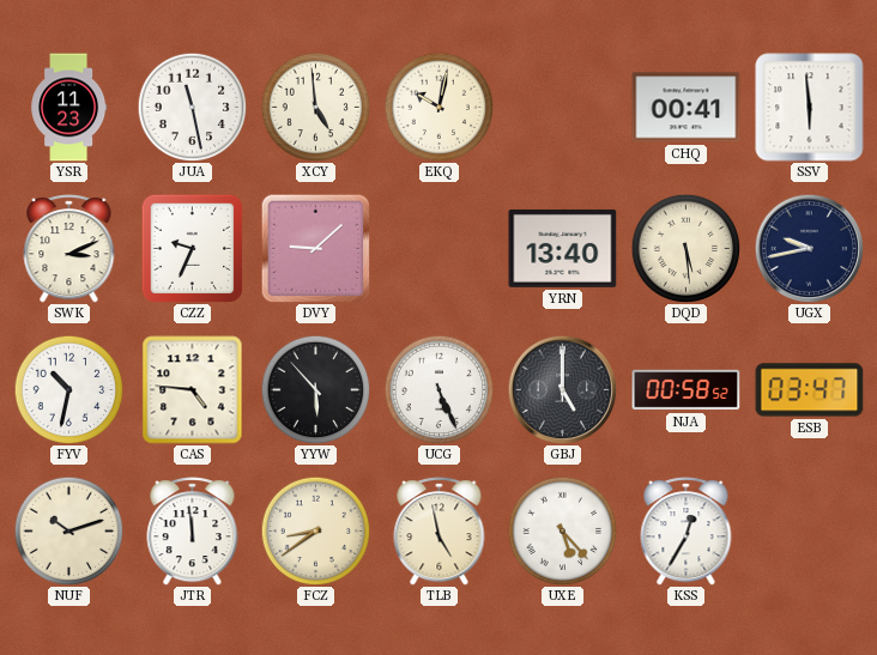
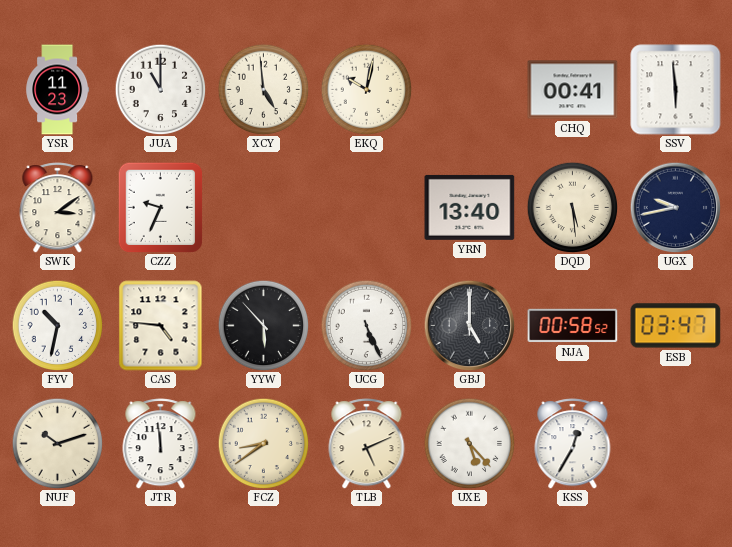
JUA: 11:28 -> 11:00 (160, 89)
SWK: 3:11 -> 3:09 (58, 208)
DVY: 9:08 -> none (315, 248)
TLB: 4:58 -> 5:11 (367, 444)
